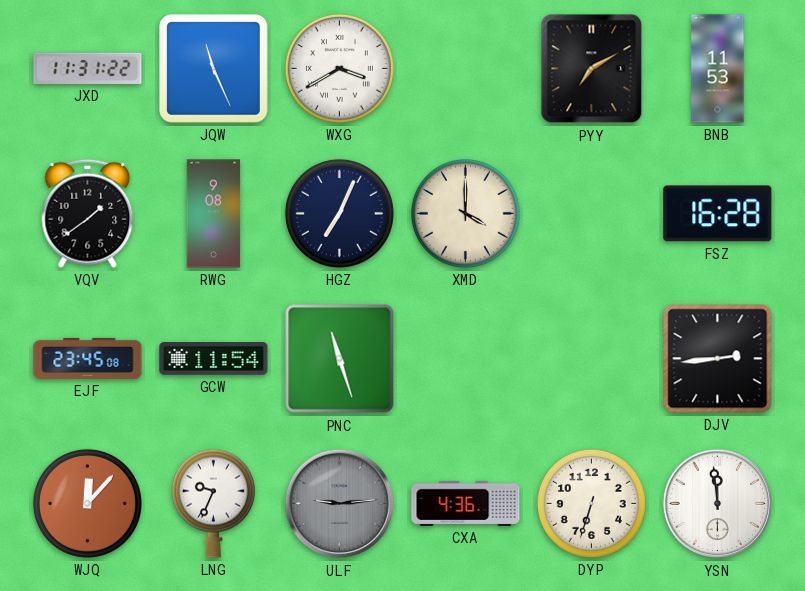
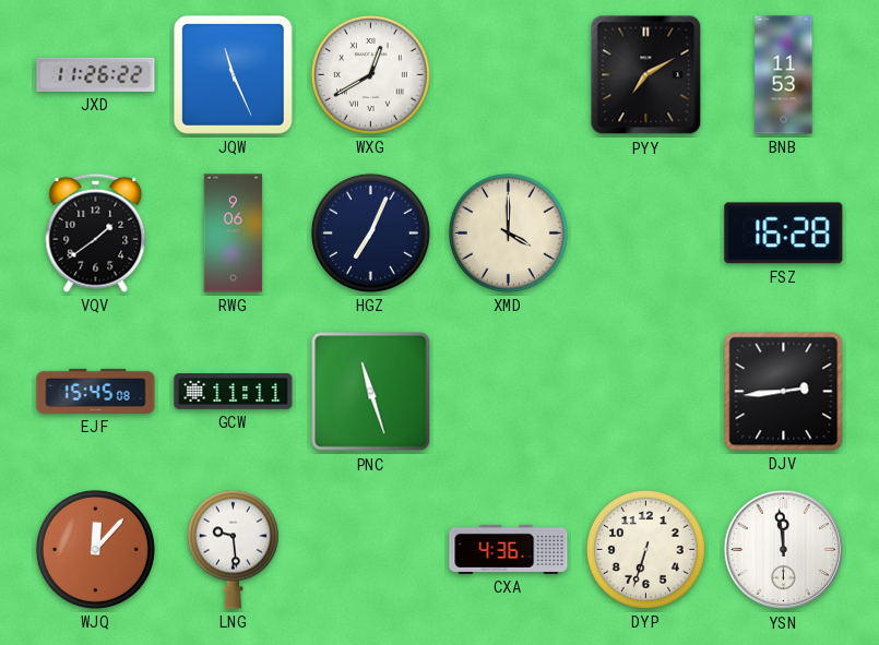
JXD: 11:31 -> 11:26 (96, 74)
WXG: 3:40 -> 12:40 (370, 74)
RWG: 9:08 -> 9:06 (234, 234)
EJF: 23:45 -> 15:45 (96, 391)
GCW: 11:54 -> 11:11 (234, 392)
LNG: 9:34 -> 9:29 (233, 549)
ULF: 9:14 -> none (340, 504)
